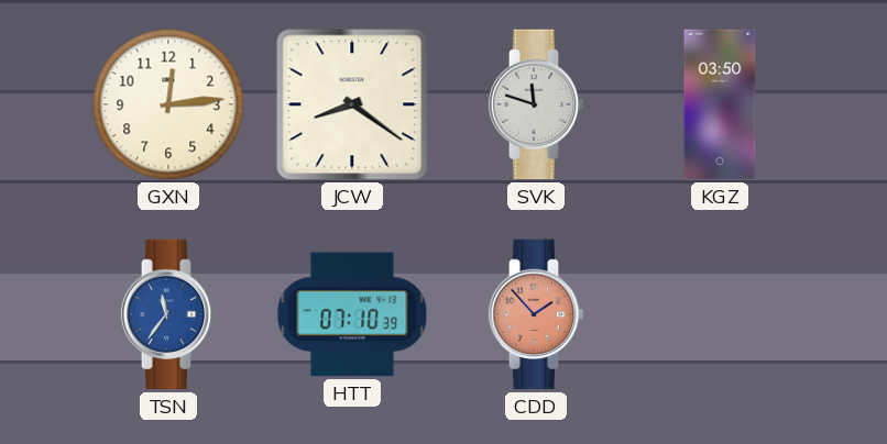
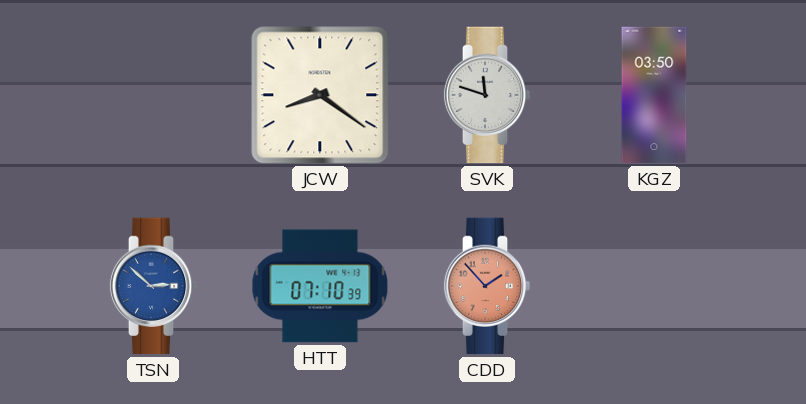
GXN: 12:14 -> none (168, 104)
TSN: 11:36 -> 2:52 (153, 286)
